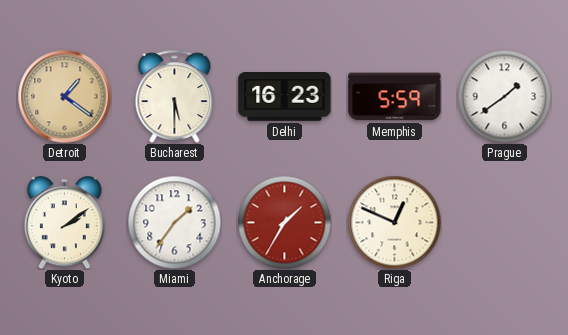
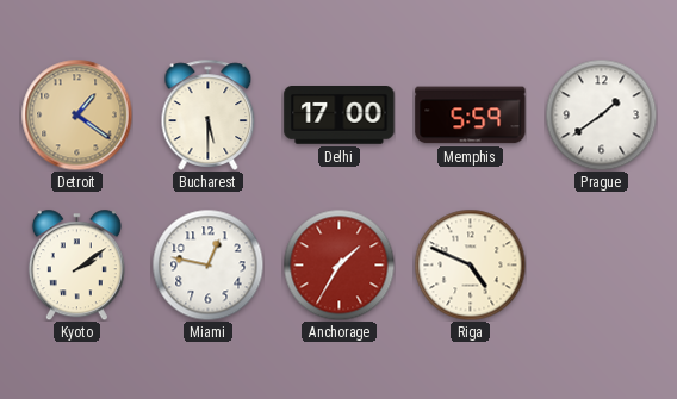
Delhi: 16:23 -> 17:00 (340, 116)
Miami: 1:36 -> 12:47 (207, 264)
Riga: 12:49 -> 4:49 (470, 264)
